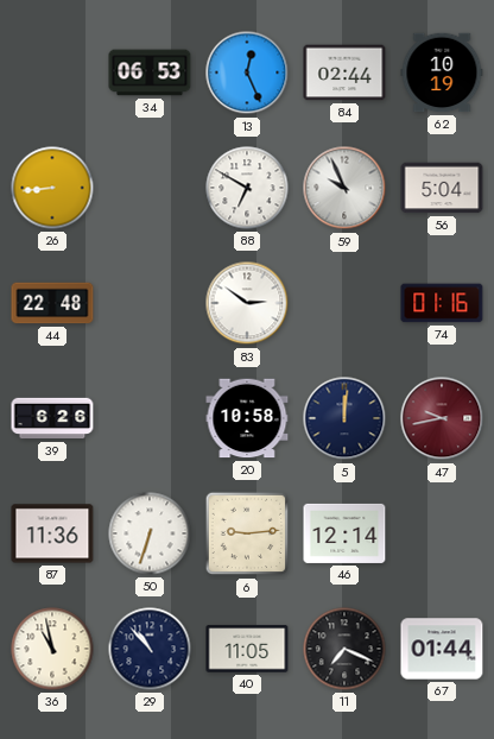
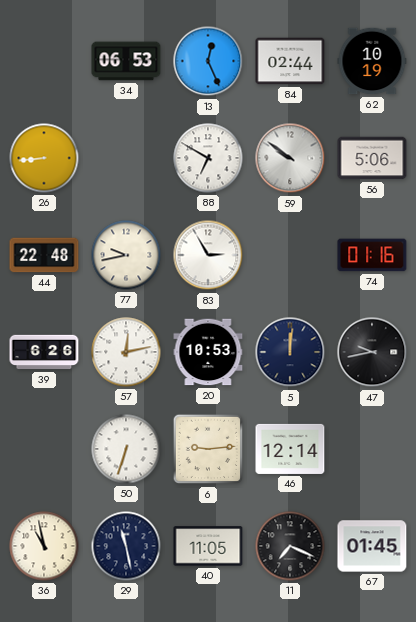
59: 9:56 -> 9:51 (290, 158)
56: 5:04 -> 5:06 (372, 158)
77: none -> 9:43 (126, 255)
83: 2:51 -> 2:55 (208, 255)
57: none -> 12:13 (126, 352)
20: 10:58 -> 10:53 (208, 352)
47 dial: burgundy -> black (372, 352)
87: 11:36 -> none (52, 533)
29: 10:53 -> 11:28 (126, 546)
67: 01:44 -> 01:45 (372, 546)
